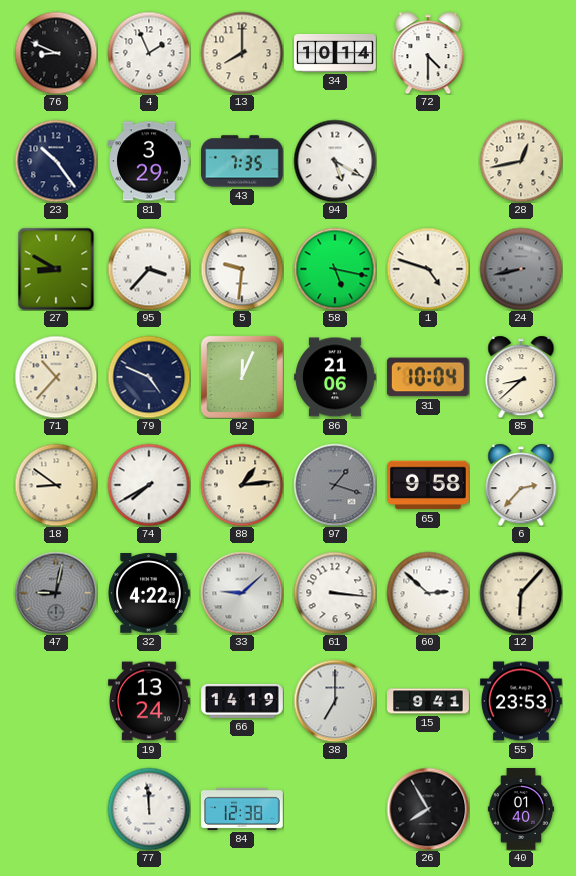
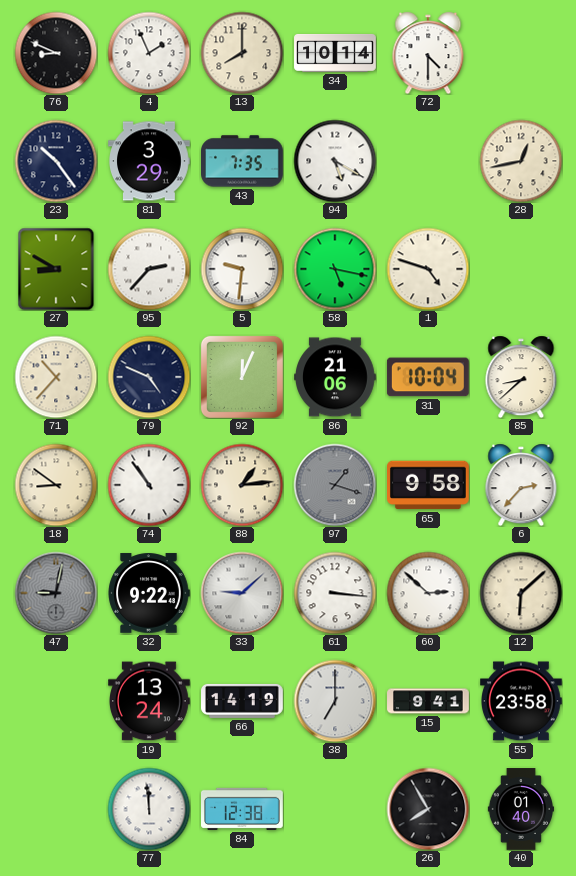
95: 3:37 -> 2:37 (149, 269)
24: 8:43 -> none (521, 269)
74: 7:40 -> 10:54 (149, 485)
32: 4:22 -> 9:22 (149, 593)
12: 6:07 -> 6:08 (521, 593)
55: 23:53 -> 23:58 (522, 701)
